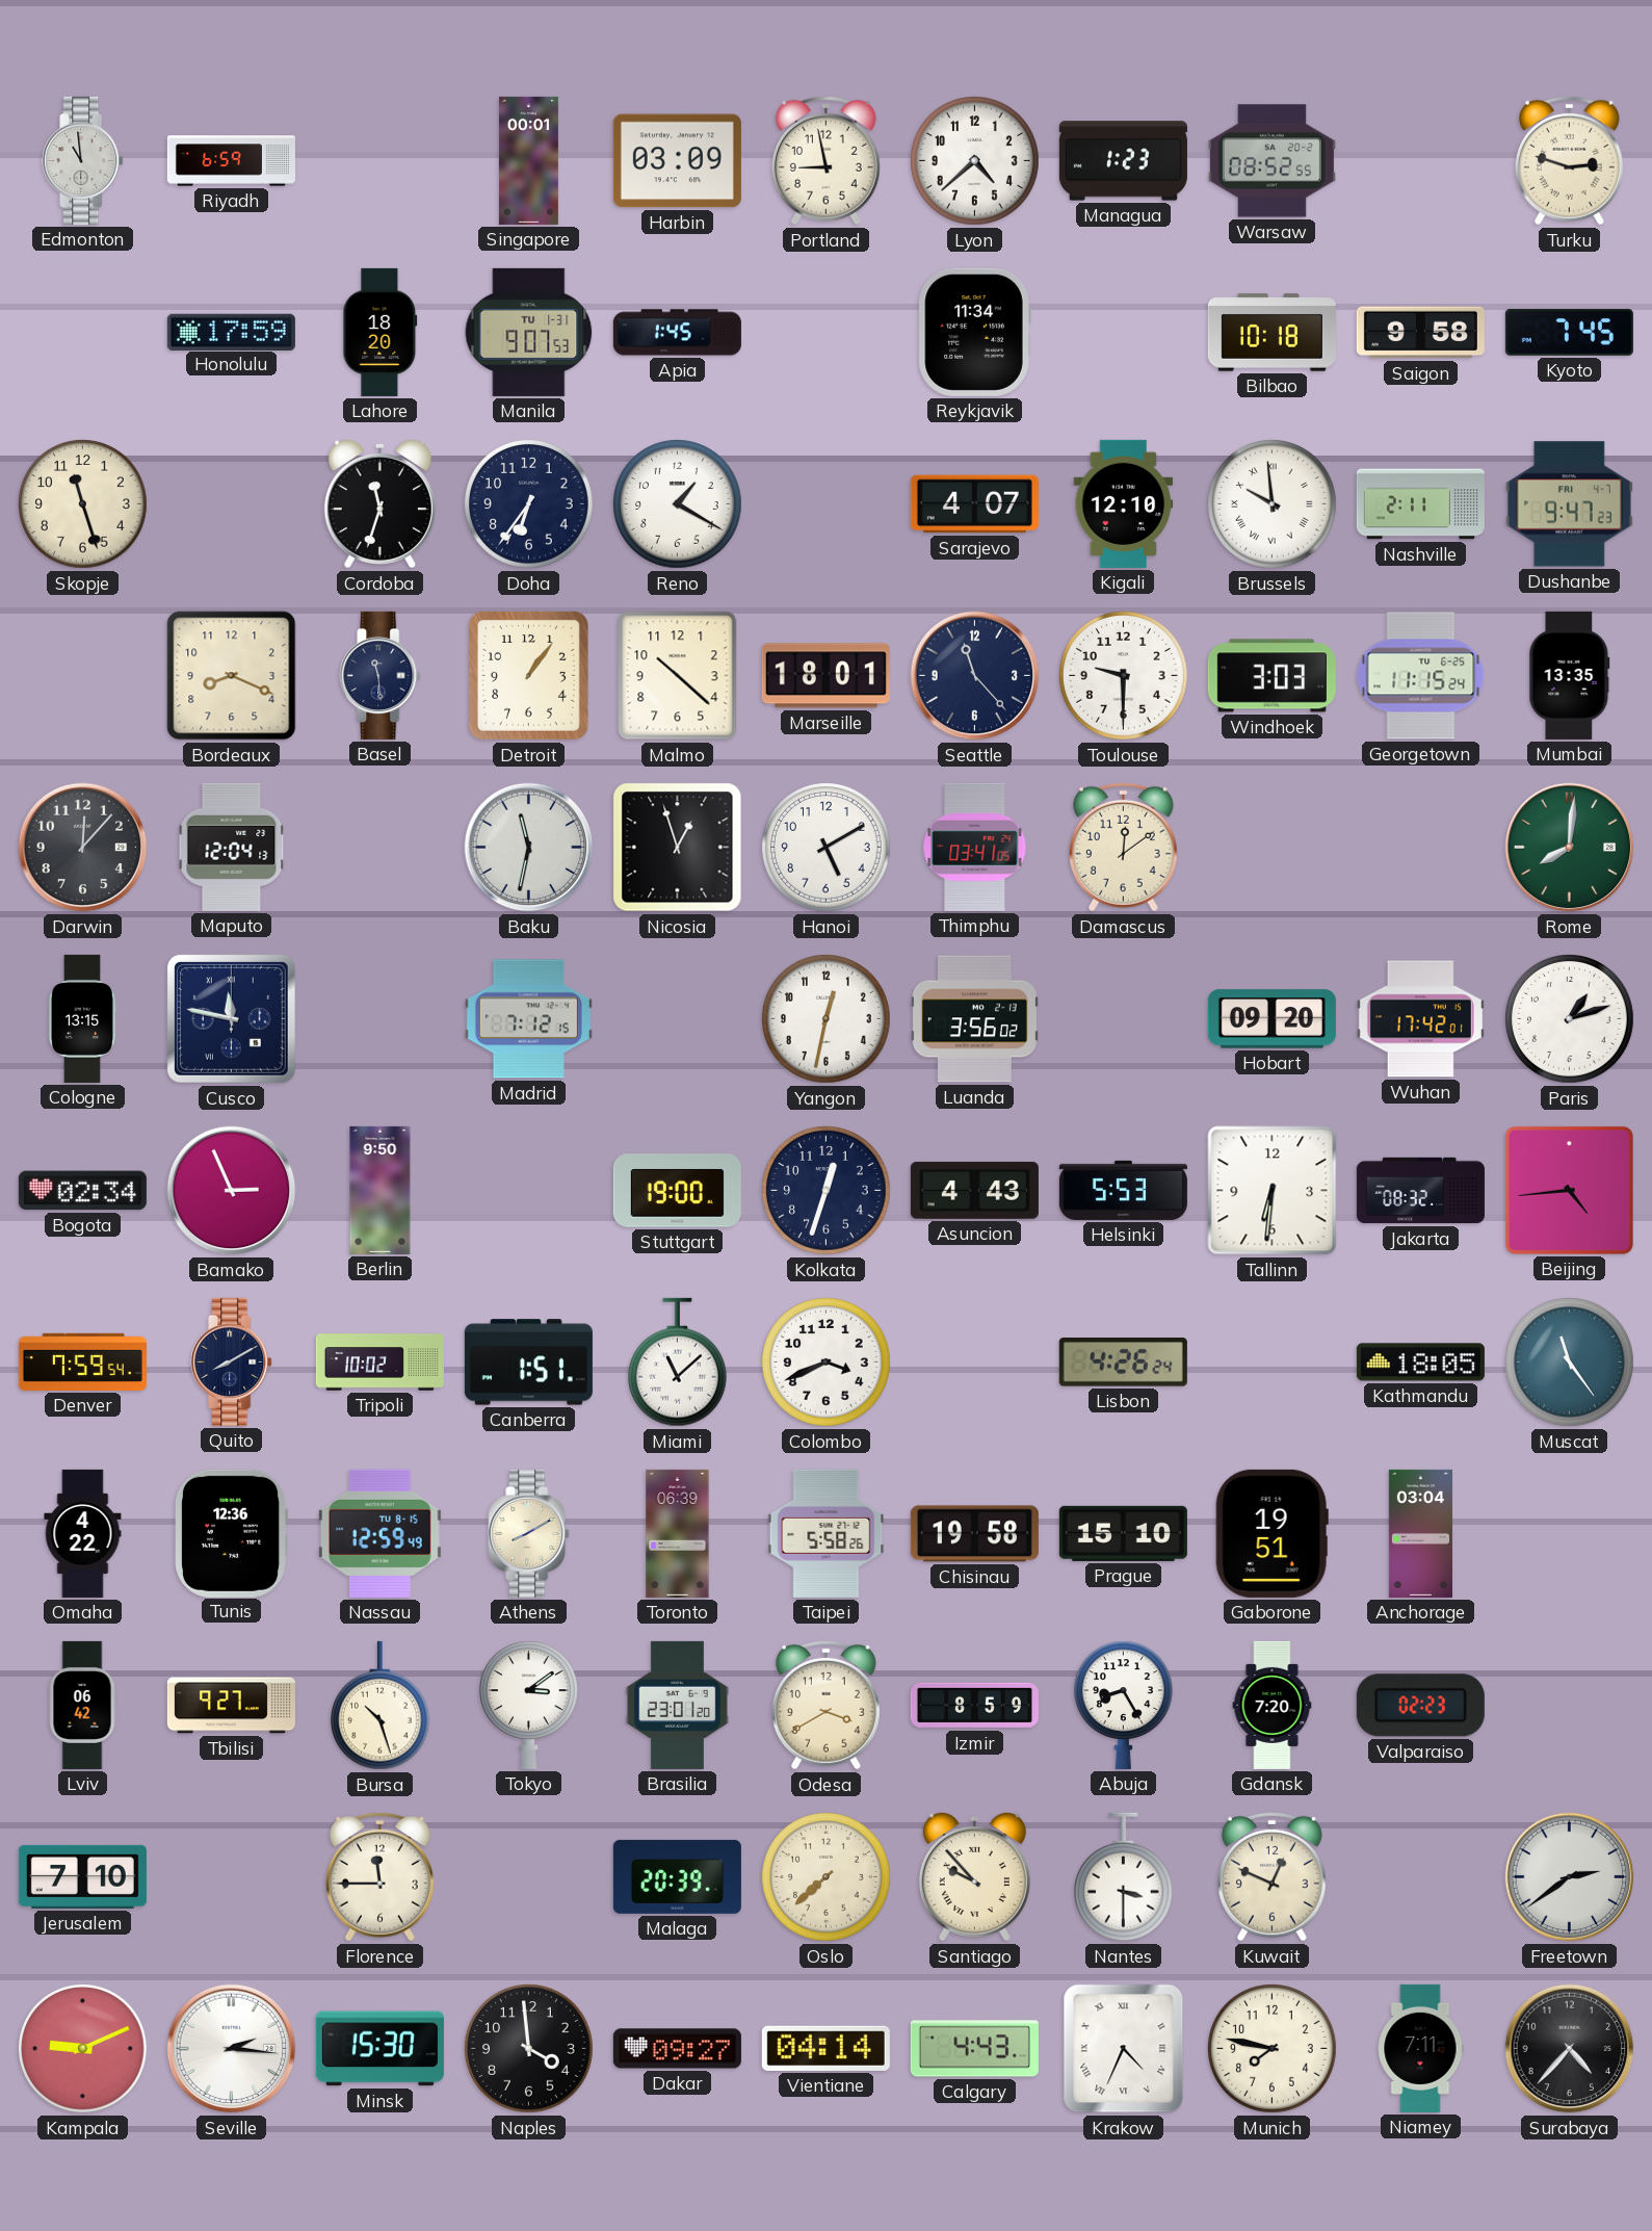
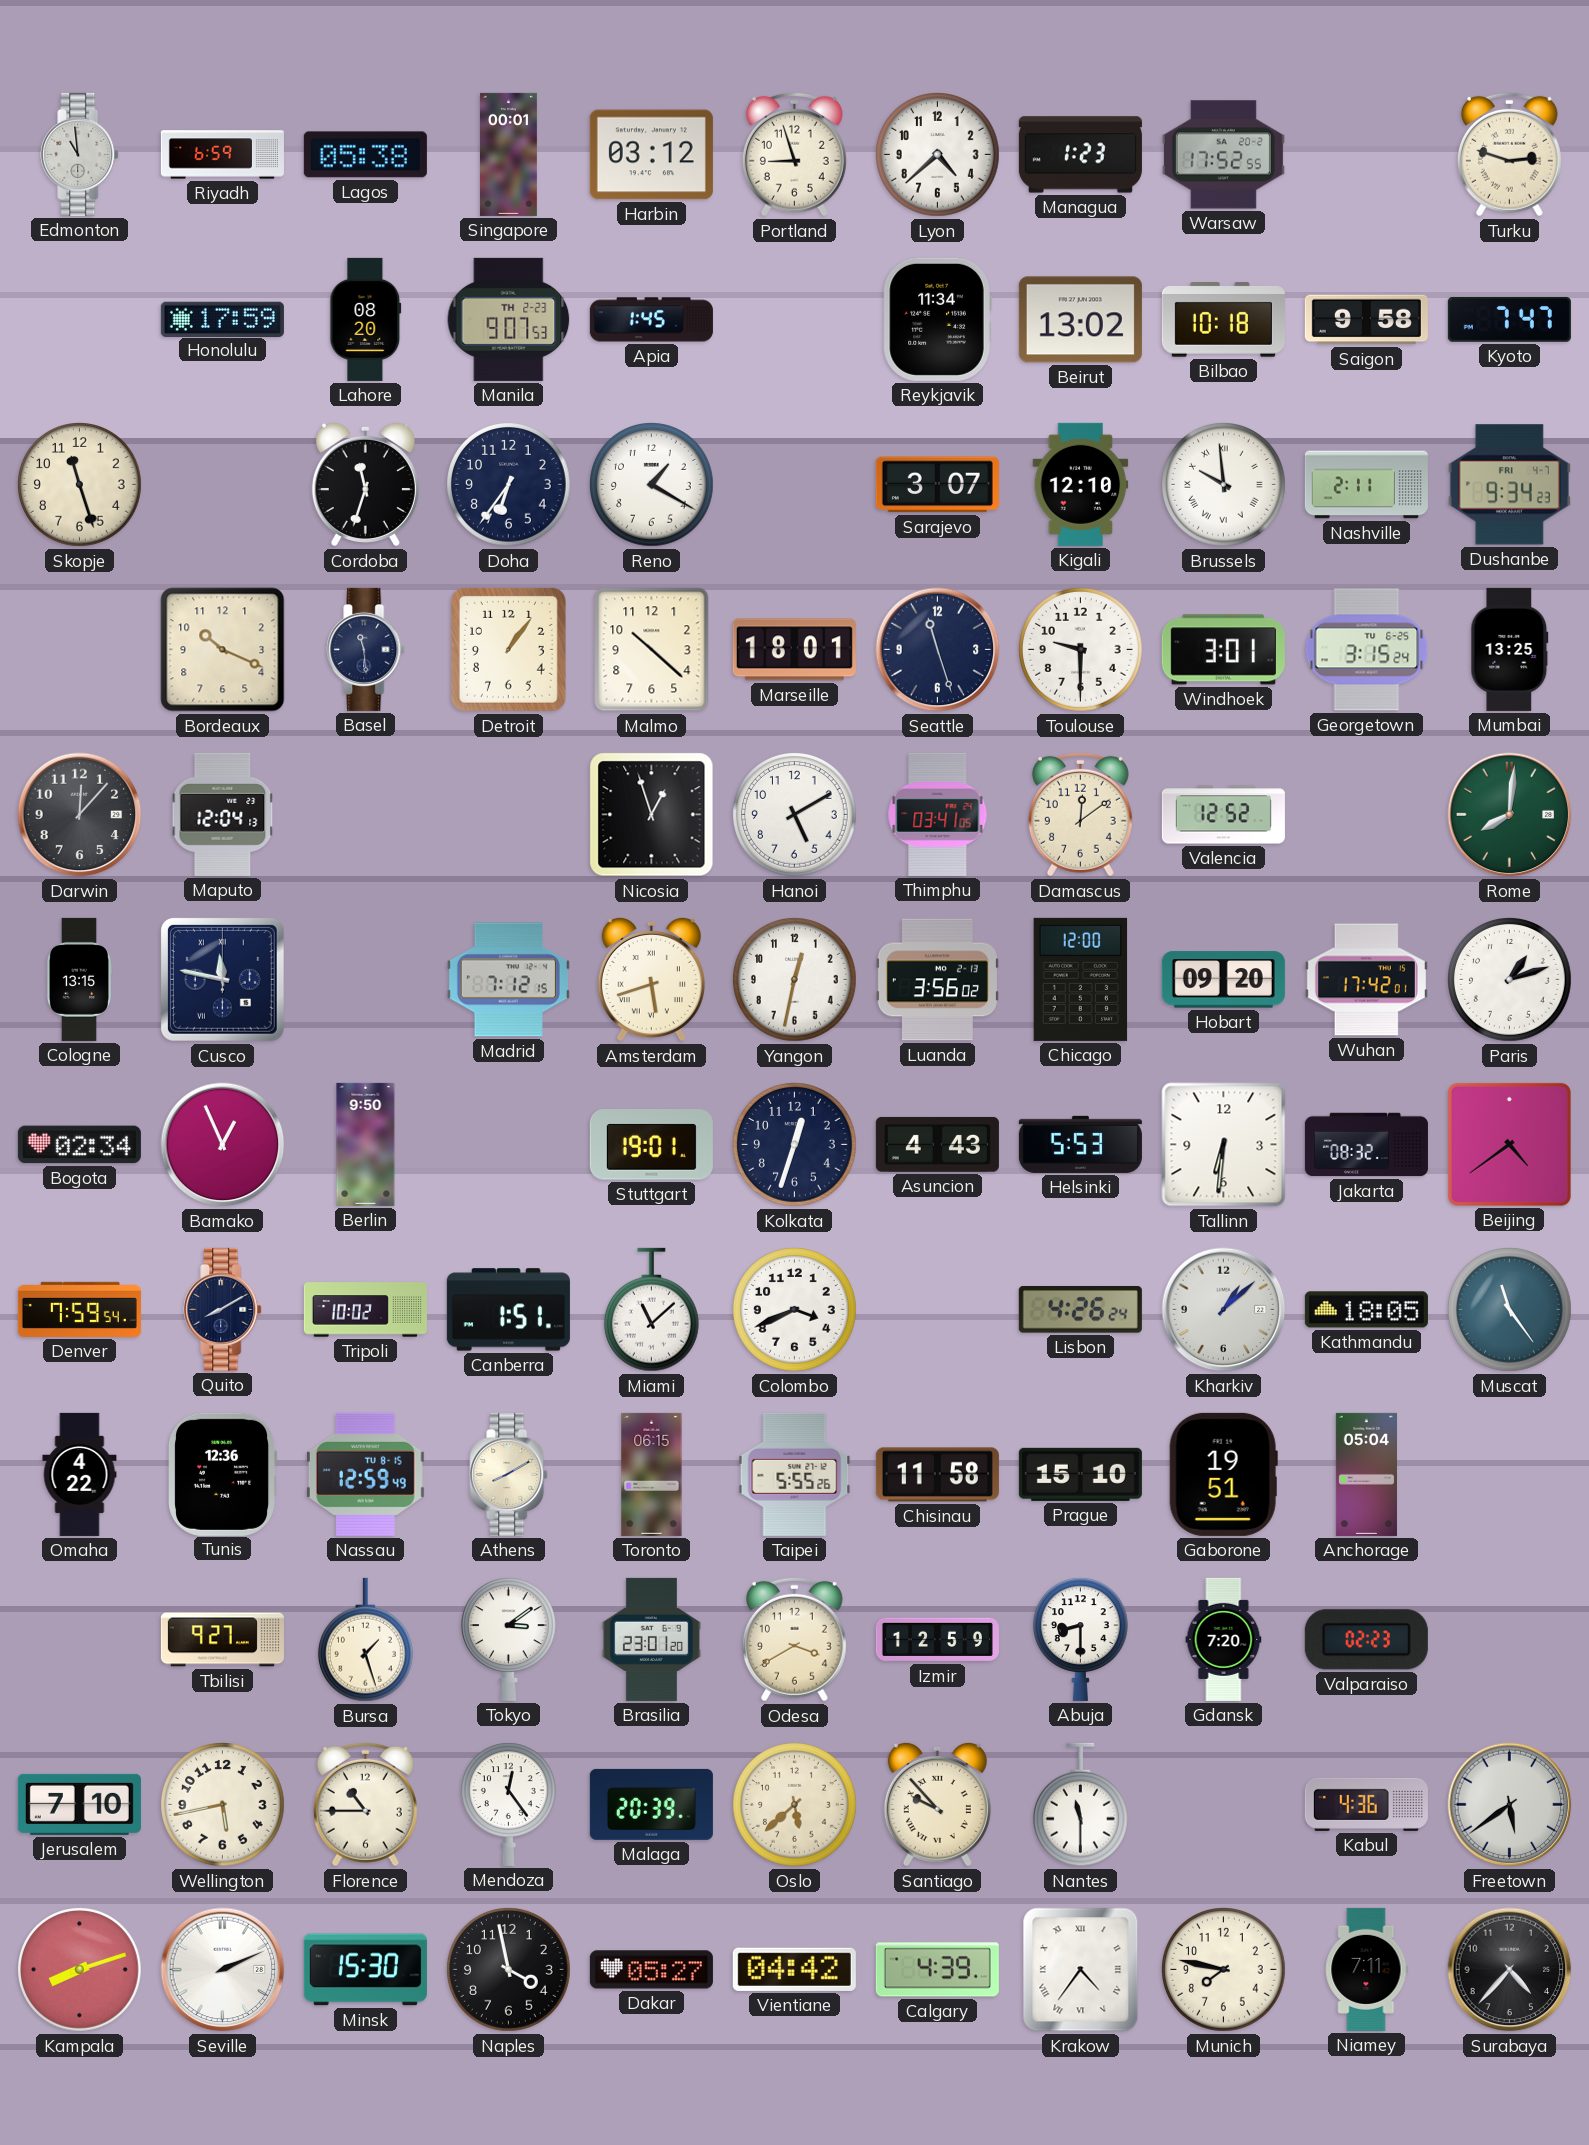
Lagos: none -> 05:38 (365, 155)
Harbin: 03:09 -> 03:12 (651, 155)
Portland: 8:58 -> 8:57 (794, 154)
Warsaw: 08:52 -> 17:52 (1223, 155)
Lahore: 18:20 -> 08:20 (366, 319)
Manila date: TU 1-31 -> TH 2-23 (509, 319)
Beirut: none -> 13:02 (1080, 320)
Kyoto: 7:45 -> 7:47 (1509, 320)
Sarajevo: 4:07 -> 3:07 (937, 485)
Dushanbe: 9:47 -> 9:34 (1509, 485)
Bordeaux: 8:19 -> 10:19 (223, 650)
Seattle: 11:23 -> 11:27 (938, 650)
Windhoek: 3:03 -> 3:01 (1223, 650)
Georgetown: 11:15 -> 3:15 (1367, 650)
Mumbai: 13:35 -> 13:25 (1510, 649)
Baku: 11:32 -> none (529, 848)
Valencia: none -> 12:52 (1223, 815)
Amsterdam: none -> 5:42 (651, 979)
Chicago: none -> 12:00 (1081, 979)
Bamako: 2:56 -> 12:56 (223, 1145)
Stuttgart: 19:00 -> 19:01 (651, 1145)
Beijing: 4:44 -> 4:39 (1509, 1144)
Kharkiv: none -> 1:08 (1224, 1310)
Toronto: 06:39 -> 06:15 (652, 1474)
Taipei: 5:58 -> 5:55 (795, 1474)
Chisinau: 19:58 -> 11:58 (937, 1475)
Anchorage: 03:04 -> 05:04 (1366, 1474)
Lviv: 06:42 -> none (82, 1705)
Bursa: 10:27 -> 1:27 (365, 1640)
Izmir: 8:59 -> 12:59 (937, 1640)
Abuja: 8:25 -> 8:30 (1080, 1639)
Wellington: none -> 5:43 (223, 1805)
Florence: 11:45 -> 10:45 (365, 1804)
Mendoza: none -> 12:24 (508, 1804)
Oslo: 7:38 -> 5:38 (795, 1805)
Nantes: 3:30 -> 11:30 (1080, 1805)
Kuwait: 12:49 -> none (1271, 1876)
Kabul: none -> 4:36 (1366, 1804)
Freetown: 2:39 -> 5:39 (1510, 1805)
Kampala: 9:11 -> 8:12 (80, 1970)
Seville: 2:16 -> 2:11 (223, 1970)
Naples: 3:59 -> 3:58 (509, 1970)
Dakar: 09:27 -> 05:27 (651, 1970)
Vientiane: 04:14 -> 04:42 (794, 1969)
Calgary: 4:43 -> 4:39 (937, 1970)
Krakow: 4:34 -> 4:36 (1081, 1970)
